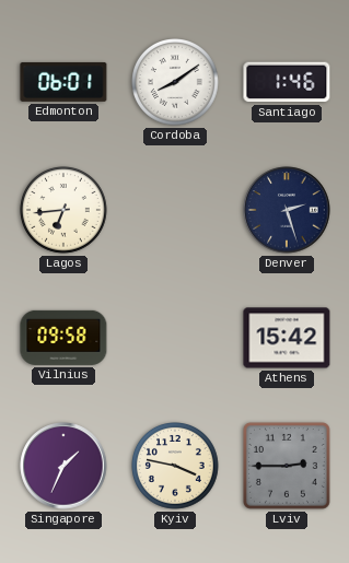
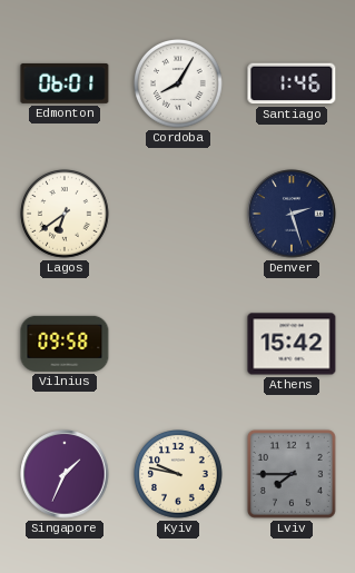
Cordoba: 8:09 -> 8:05 (179, 85)
Lagos: 6:44 -> 6:39 (66, 215)
Kyiv: 3:47 -> 9:47 (179, 475)
Lviv: 2:45 -> 7:45 (292, 474)
